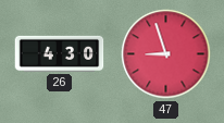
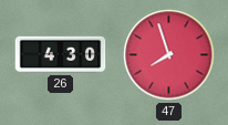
47: 8:57 -> 7:57 (169, 55)
